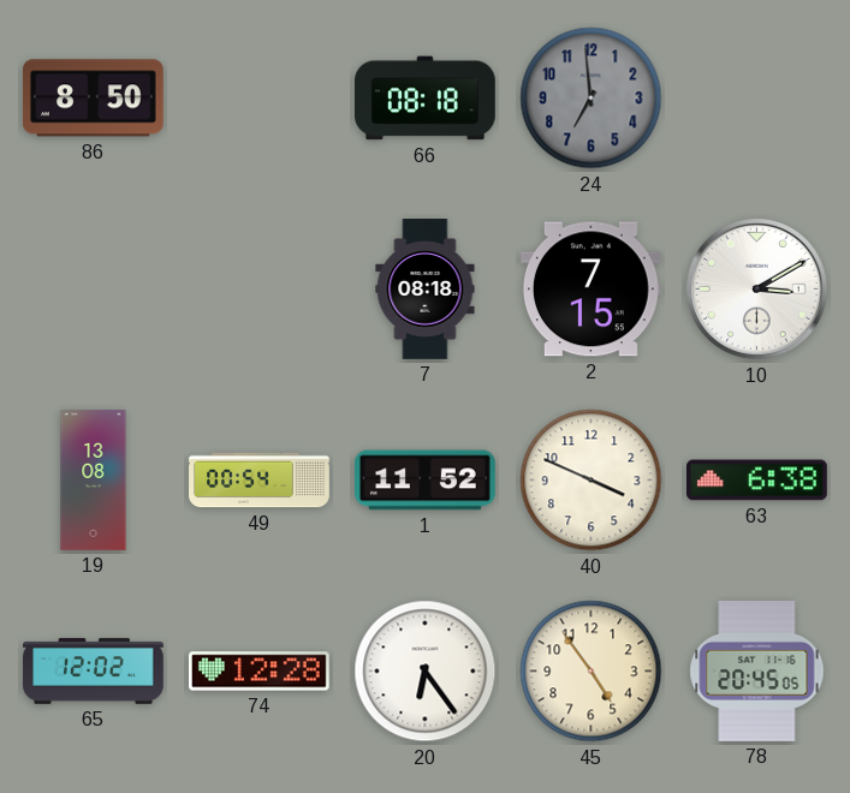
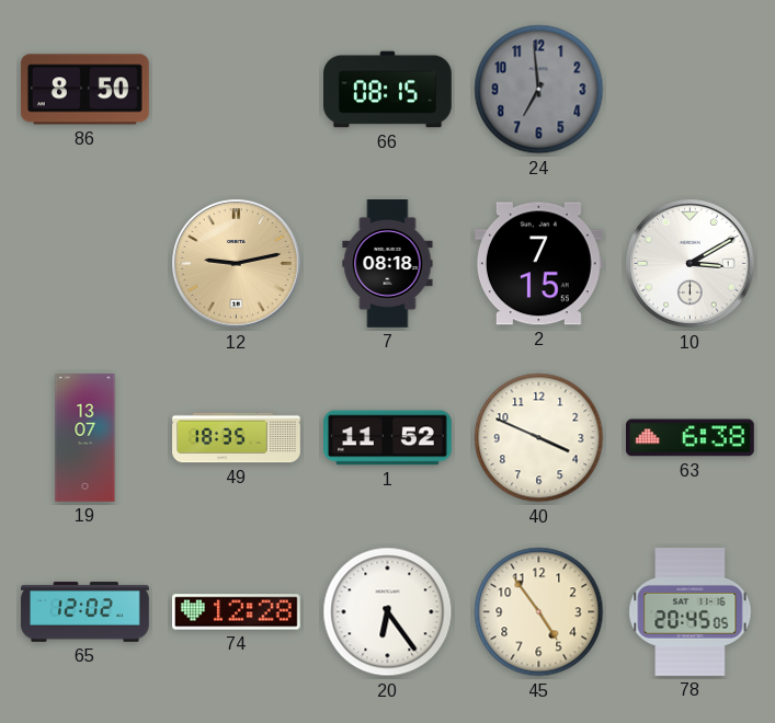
66: 08:18 -> 08:15 (388, 90)
12: none -> 9:13 (237, 264)
19: 13:08 -> 13:07 (86, 438)
49: 00:54 -> 18:35 (237, 438)
